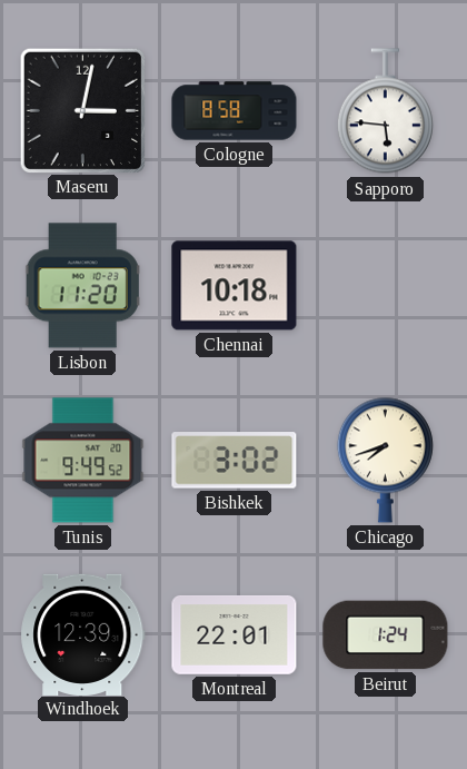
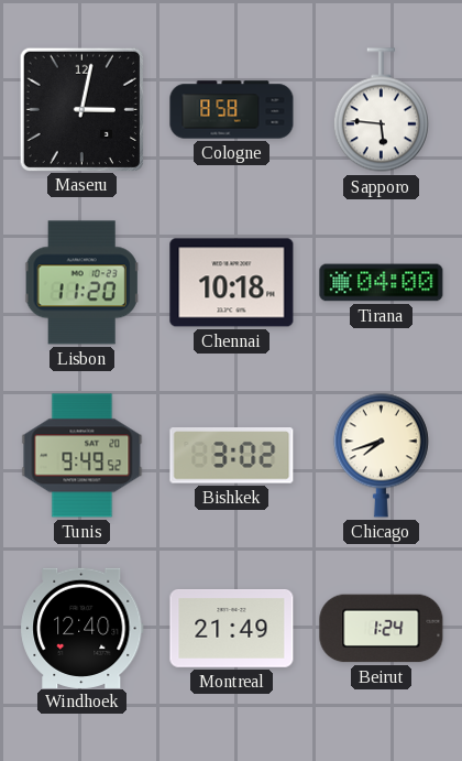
Tirana: none -> 04:00 (382, 283)
Windhoek: 12:39 -> 12:40 (82, 628)
Montreal: 22:01 -> 21:49 (232, 629)
